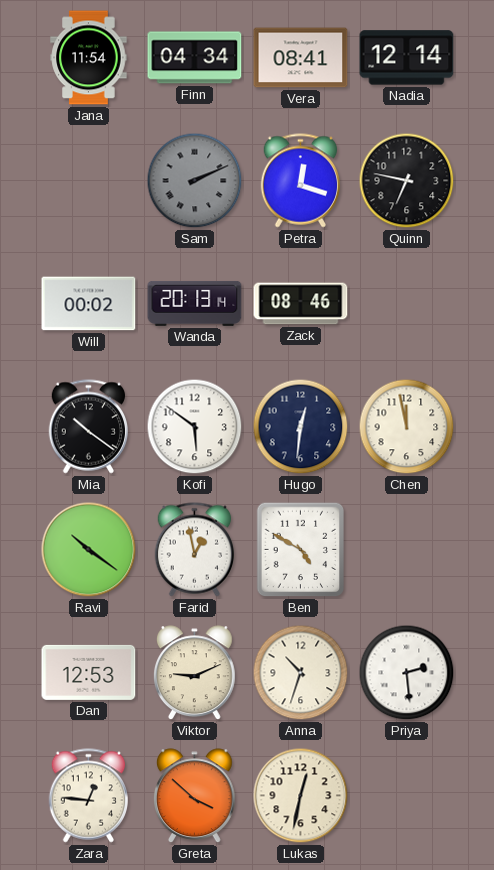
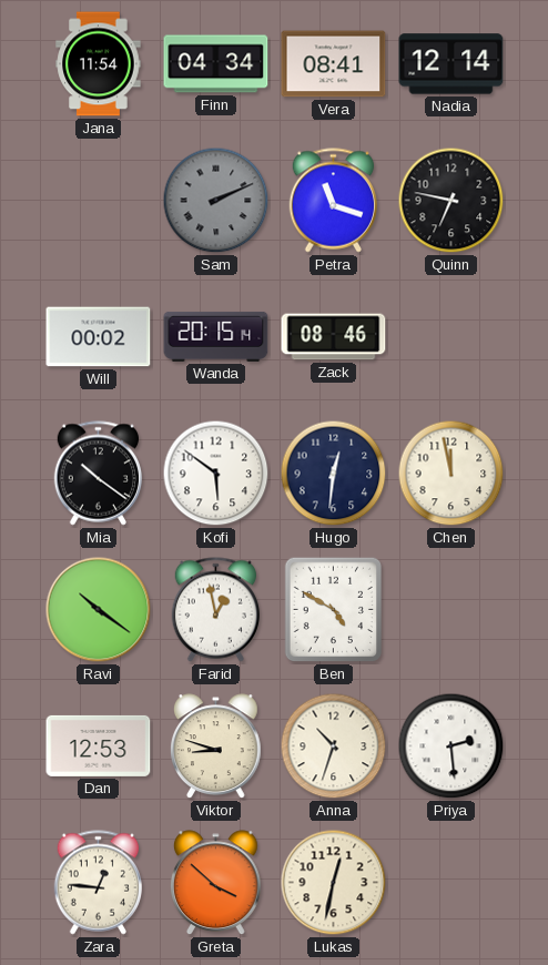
Petra: 12:18 -> 11:18 (333, 201)
Wanda: 20:13 -> 20:15 (216, 336)
Viktor: 9:11 -> 8:48 (215, 746)
